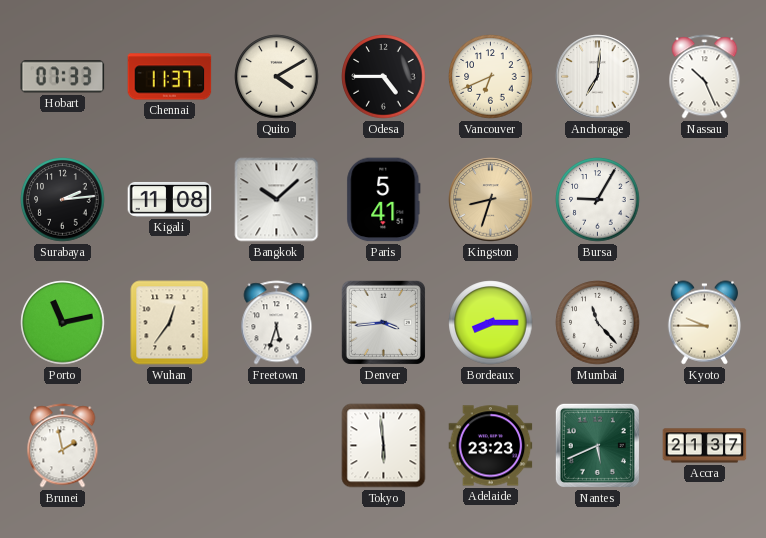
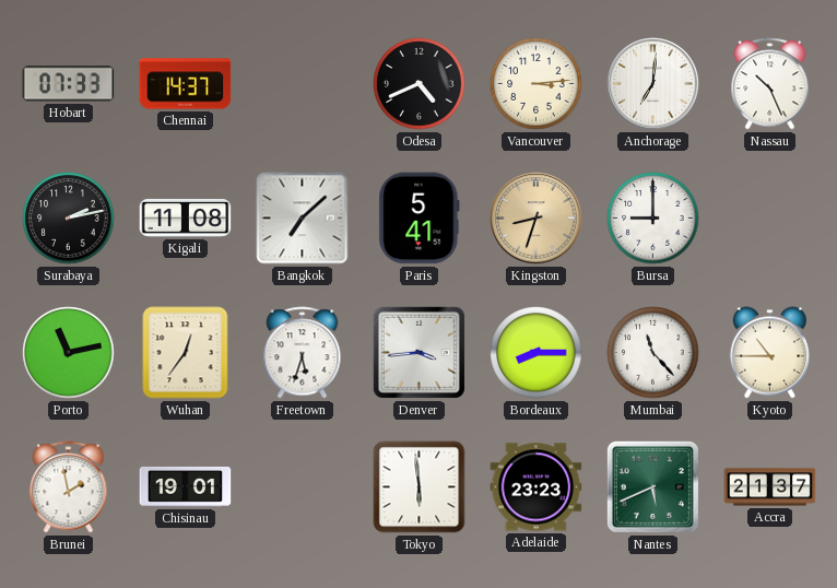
Chennai: 11:37 -> 14:37 (186, 84)
Quito: 4:10 -> none (277, 77)
Odesa: 4:45 -> 4:41 (420, 84)
Vancouver: 6:41 -> 3:14 (537, 84)
Surabaya: 2:14 -> 2:13 (69, 219)
Bangkok: 10:08 -> 7:08 (303, 219)
Bursa: 9:05 -> 9:00 (653, 219)
Kyoto: 9:45 -> 10:45 (769, 353)
Chisinau: none -> 19:01 (186, 486)
